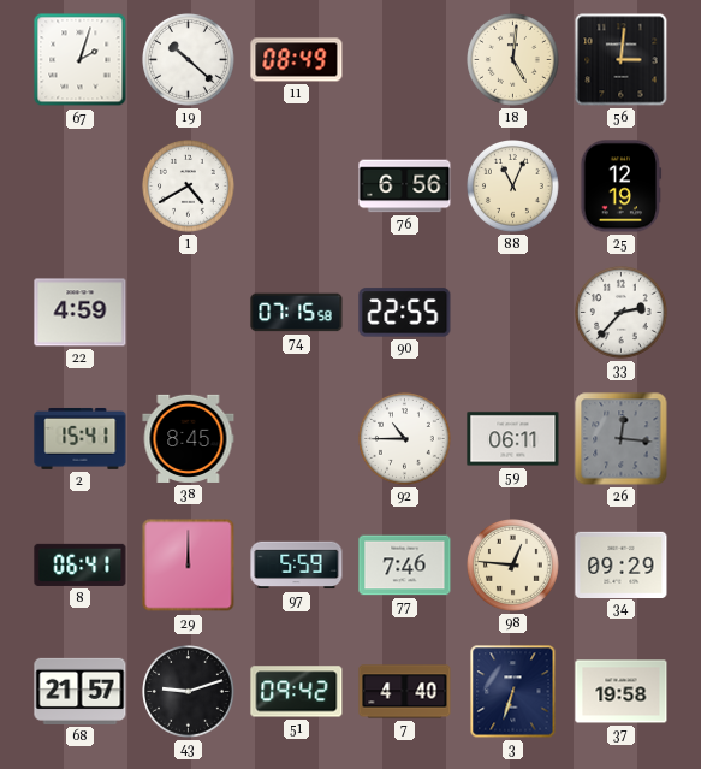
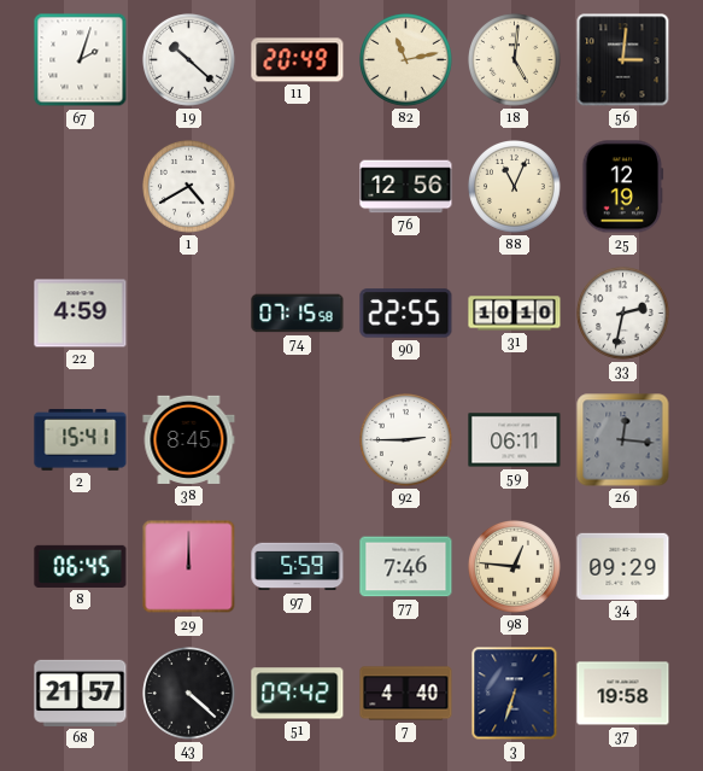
11: 08:49 -> 20:49 (298, 60)
82: none -> 11:13 (406, 60)
76: 6:56 -> 12:56 (406, 187)
31: none -> 10:10 (515, 314)
33: 2:37 -> 2:32 (623, 314)
92: 10:45 -> 2:45 (406, 440)
8: 06:41 -> 06:45 (81, 566)
43: 9:12 -> 4:22 (189, 694)
